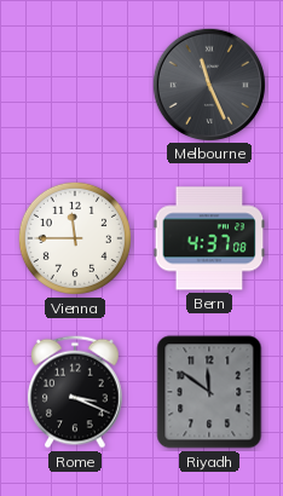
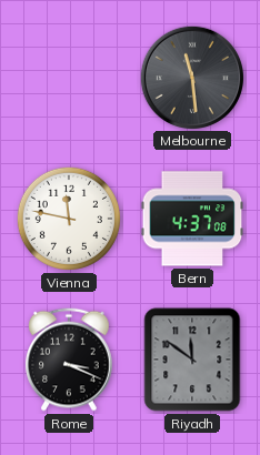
Melbourne: 11:26 -> 11:29 (191, 77)
Vienna: 11:45 -> 11:47 (69, 219)
